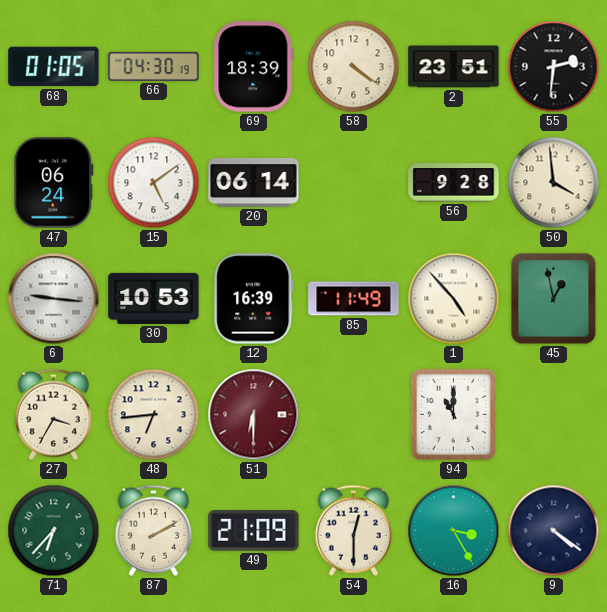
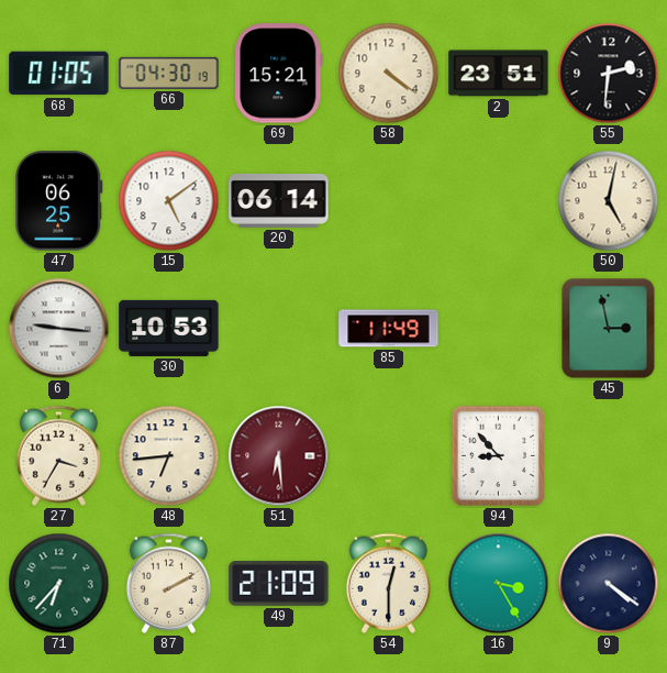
69: 18:39 -> 15:21 (279, 74)
47: 06:24 -> 06:25 (59, 201)
56: 9:28 -> none (454, 183)
50: 3:59 -> 5:02 (609, 201)
12: 16:39 -> none (254, 299)
1: 4:53 -> none (454, 299)
45: 12:58 -> 2:58 (609, 329)
51: 6:30 -> 6:29 (279, 456)
94: 11:00 -> 8:53 (498, 456)
